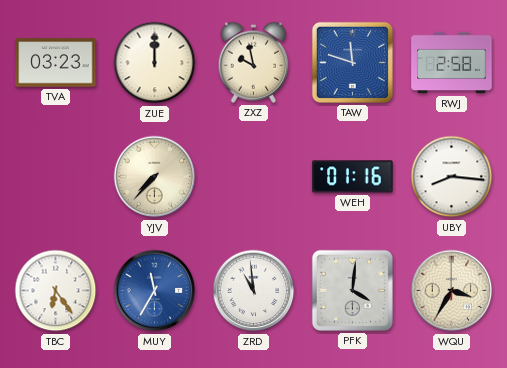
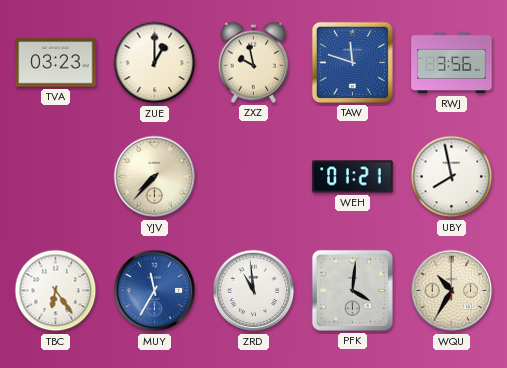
ZUE: 12:00 -> 1:00 (155, 63)
RWJ: 2:58 -> 3:56 (452, 63)
WEH: 01:16 -> 01:21 (353, 177)
UBY: 8:16 -> 7:58 (452, 177)
WQU: 3:35 -> 10:35 (452, 291)
